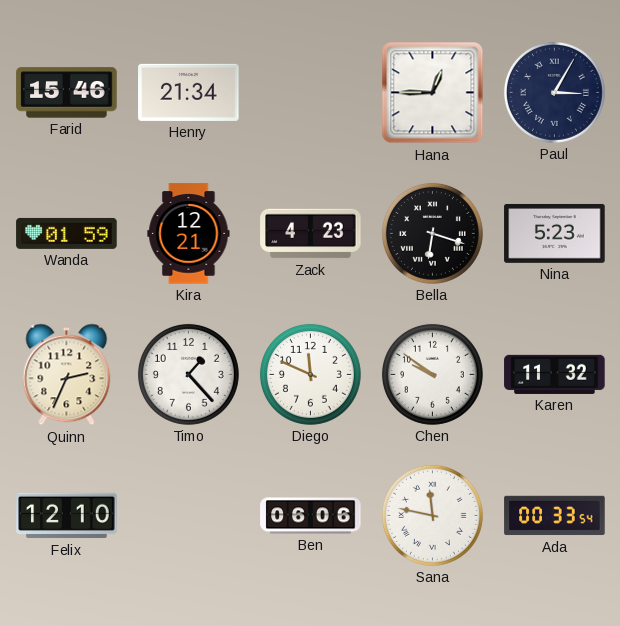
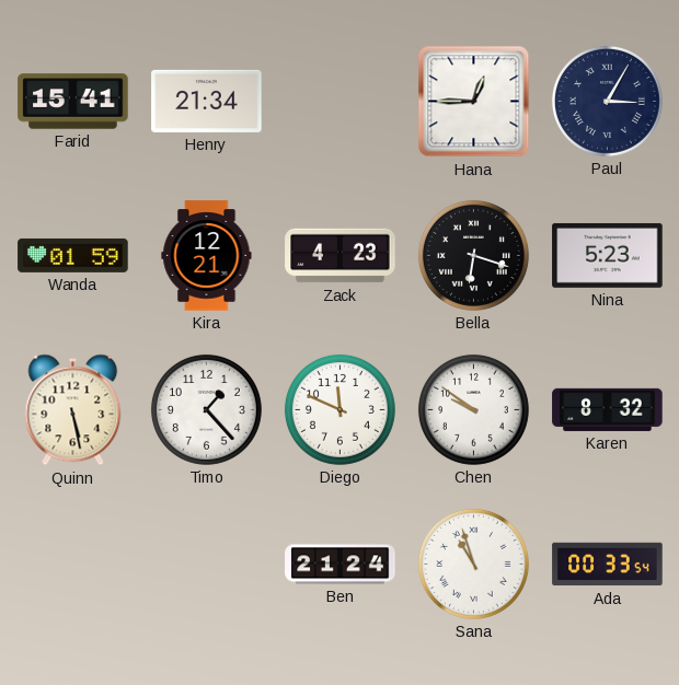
Farid: 15:46 -> 15:41 (73, 102)
Quinn: 2:34 -> 5:28 (73, 410)
Karen: 11:32 -> 8:32 (608, 409)
Felix: 12:10 -> none (67, 516)
Ben: 06:06 -> 21:24 (341, 565)
Sana: 11:47 -> 10:57 (473, 564)
